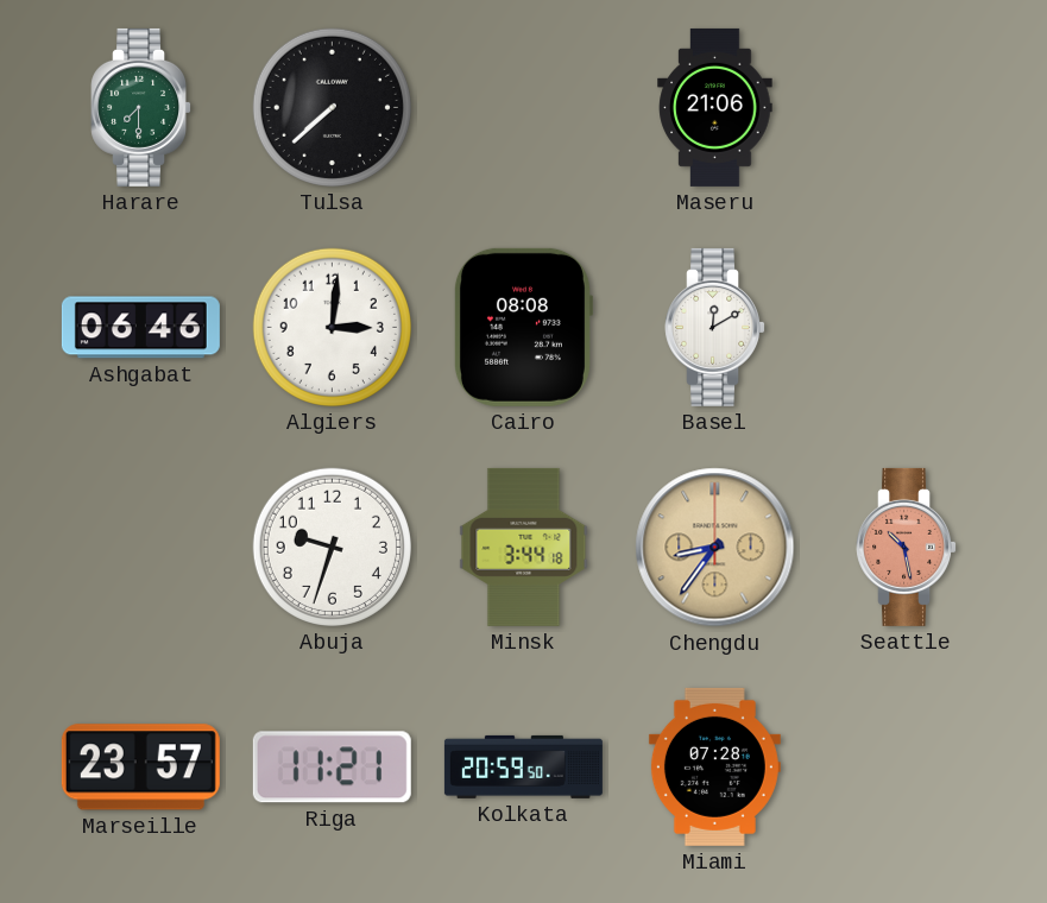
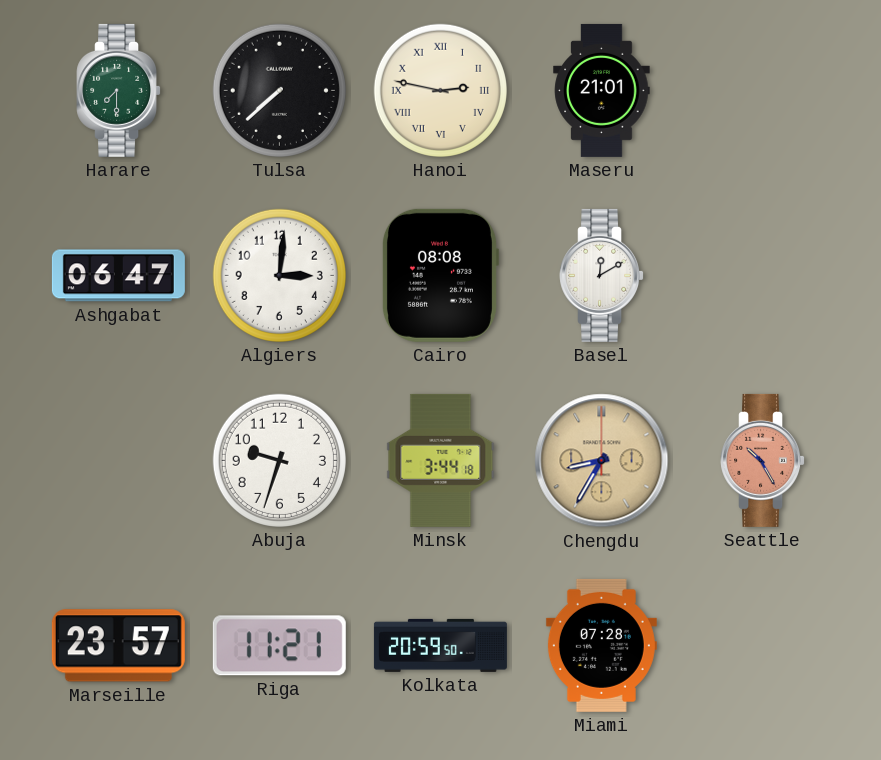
Hanoi: none -> 2:47 (440, 90)
Maseru: 21:06 -> 21:01 (602, 90)
Ashgabat: 06:46 -> 06:47 (118, 276)
Chengdu: 8:36 -> 8:35 (602, 461)
Seattle: 10:28 -> 10:25 (763, 460)
